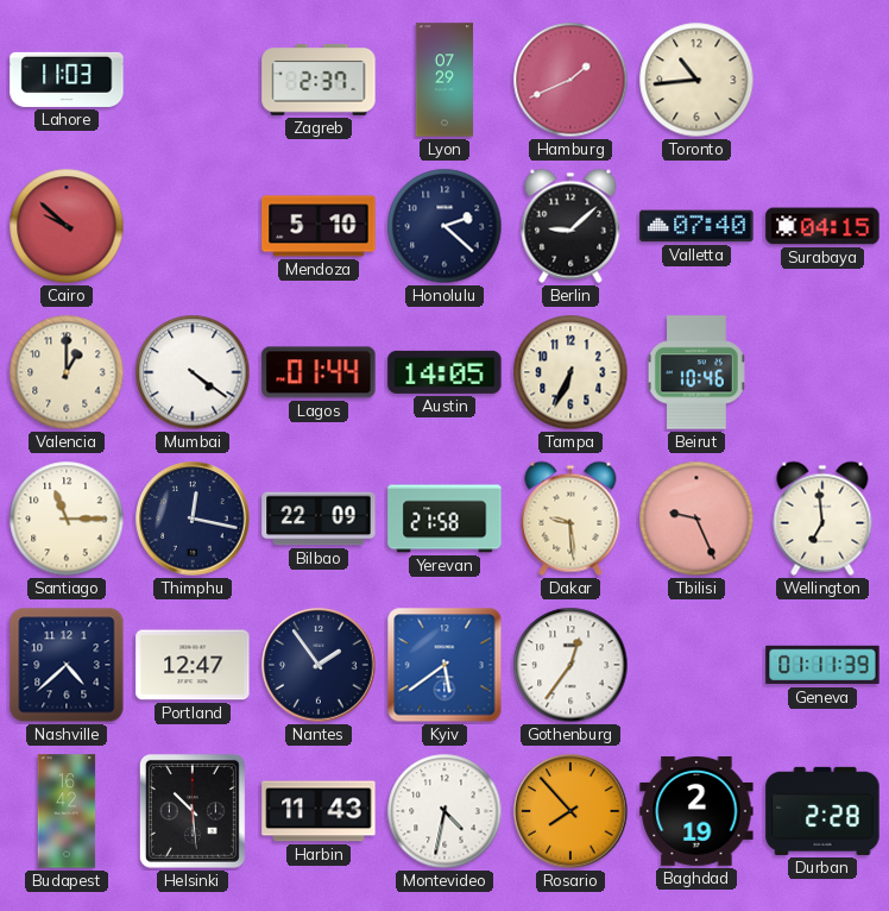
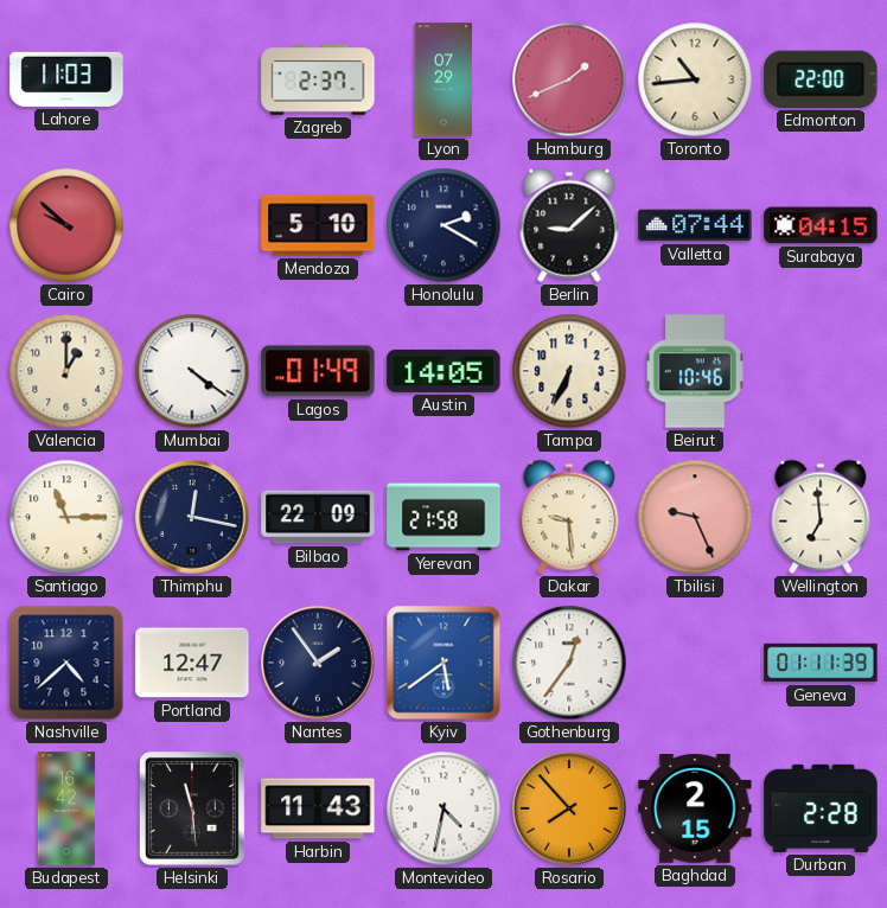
Edmonton: none -> 22:00 (821, 79)
Honolulu: 2:22 -> 2:20 (443, 225)
Valletta: 07:40 -> 07:44 (695, 225)
Lagos: 01:44 -> 01:49 (318, 371)
Helsinki: 10:29 -> 11:29 (192, 808)
Baghdad: 2:19 -> 2:15 (695, 810)
